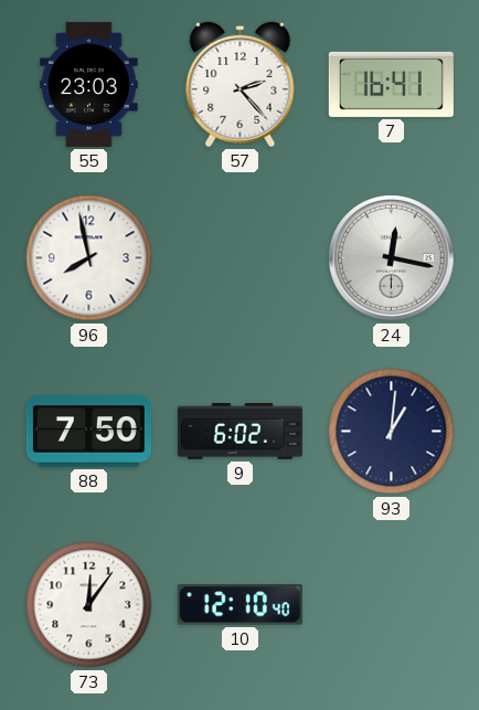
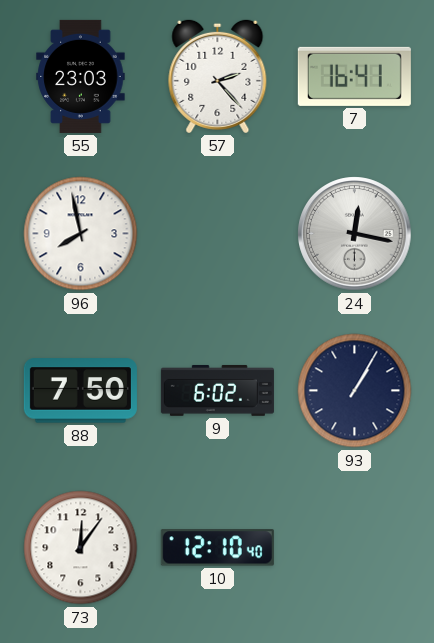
93: 1:01 -> 1:05 (355, 391)
